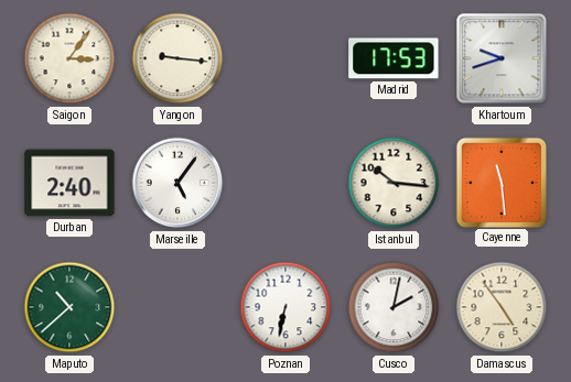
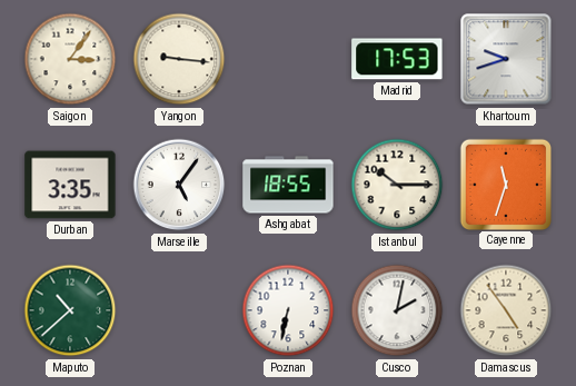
Durban: 2:40 -> 3:35 (70, 185)
Ashgabat: none -> 18:55 (288, 185)
Istanbul: 10:16 -> 10:15 (397, 185)
Cayenne: 11:29 -> 11:33 (505, 184)
